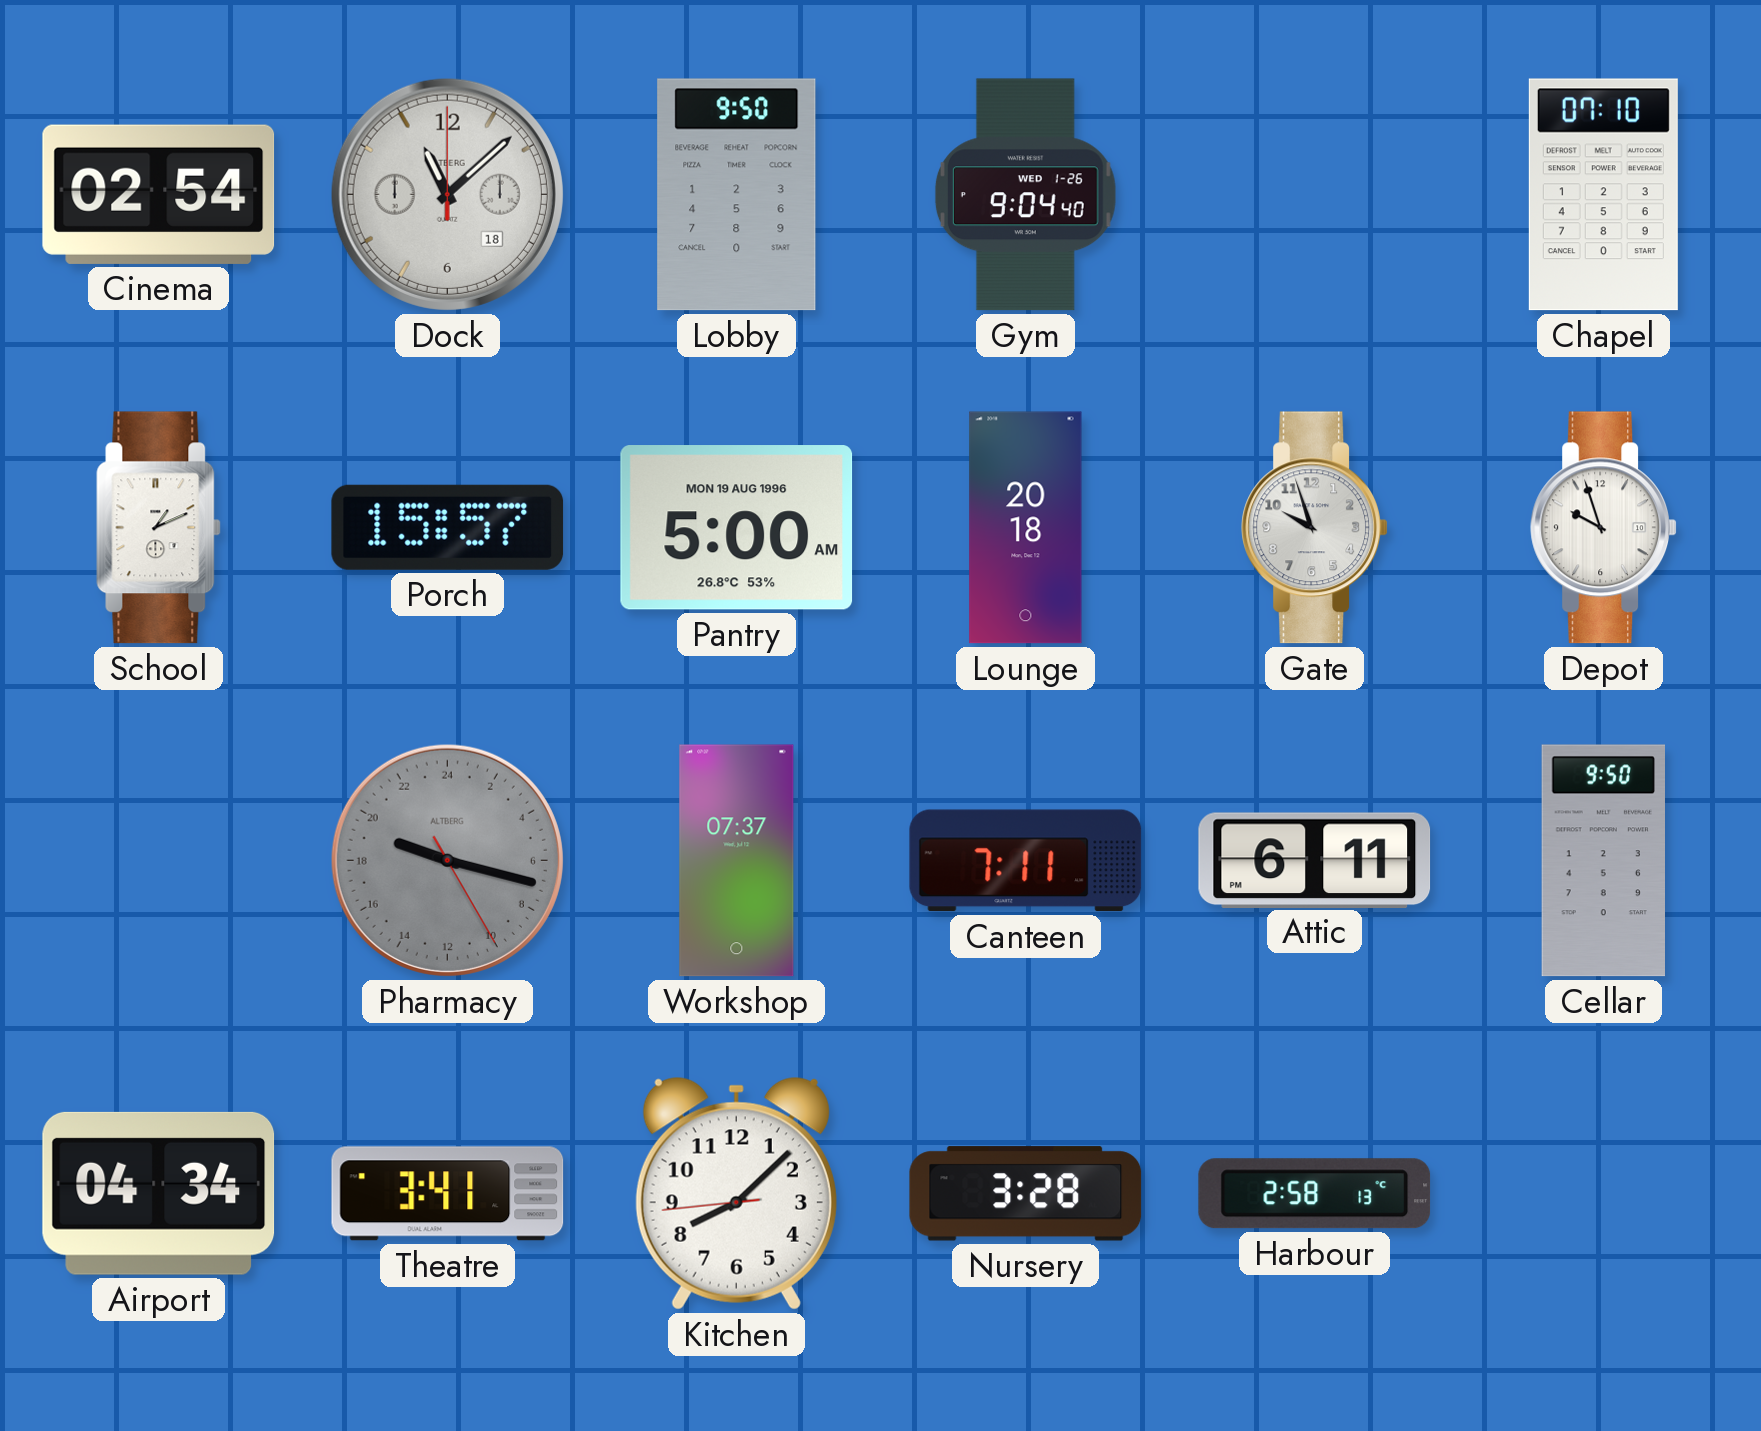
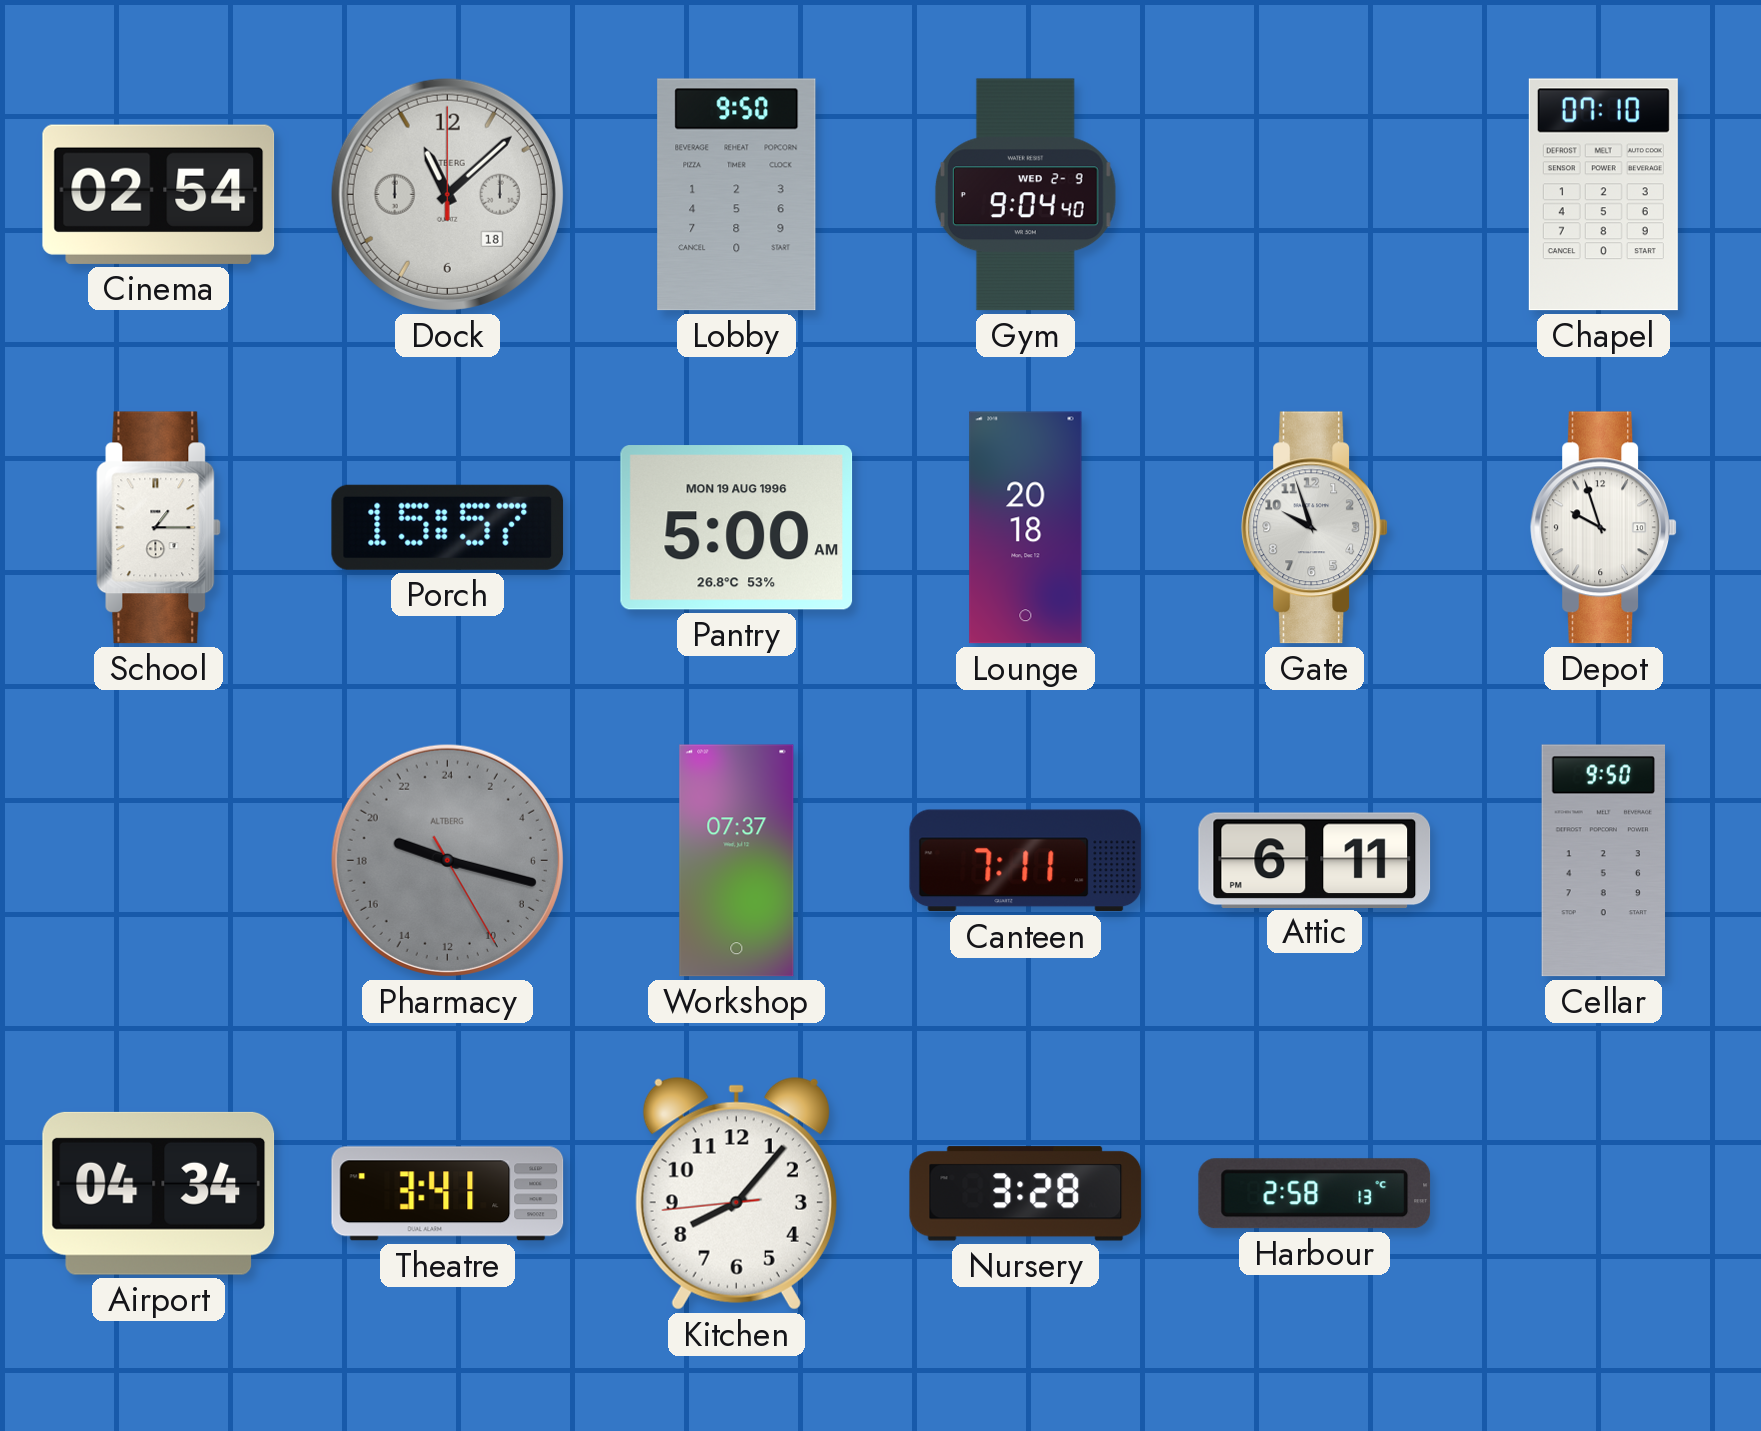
Gym date: WED 1-26 -> WED 2-9 (1025, 195)
School: 1:11 -> 1:15 (159, 528)
Kitchen: 8:07 -> 8:06 (736, 1193)
